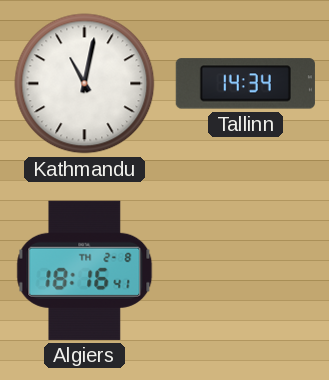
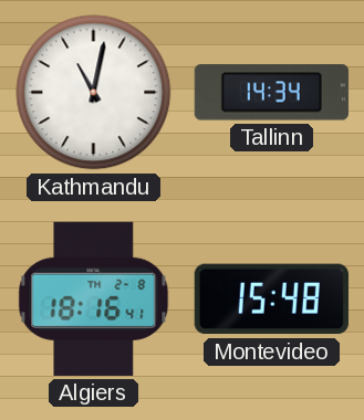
Montevideo: none -> 15:48 (271, 300)
